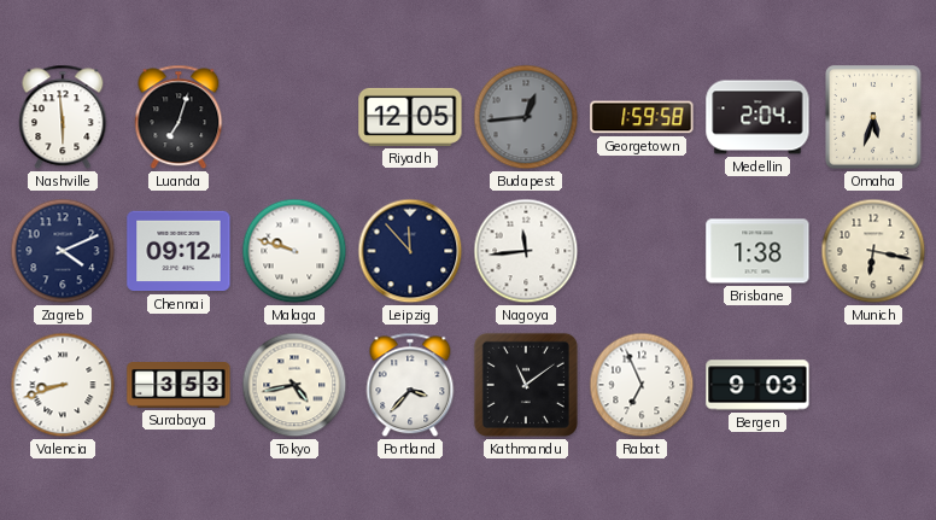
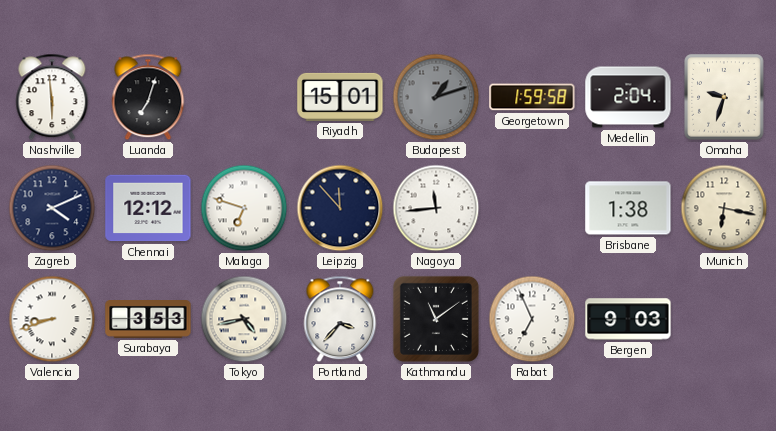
Riyadh: 12:05 -> 15:01 (340, 97)
Budapest: 12:44 -> 1:12 (436, 97)
Omaha: 5:33 -> 9:33 (724, 97)
Chennai: 09:12 -> 12:12 (148, 208)
Malaga: 9:48 -> 6:48 (244, 208)
